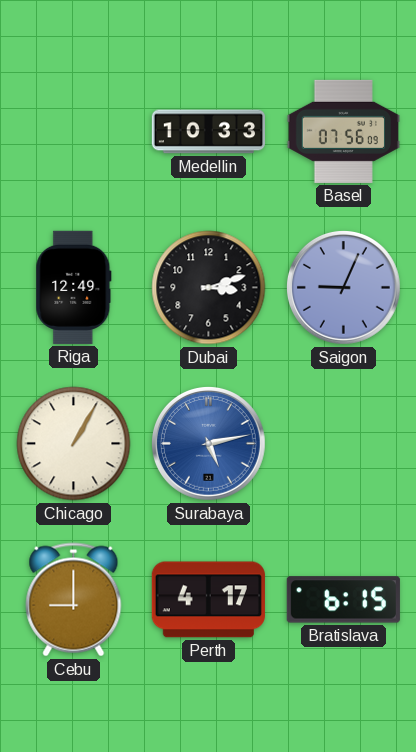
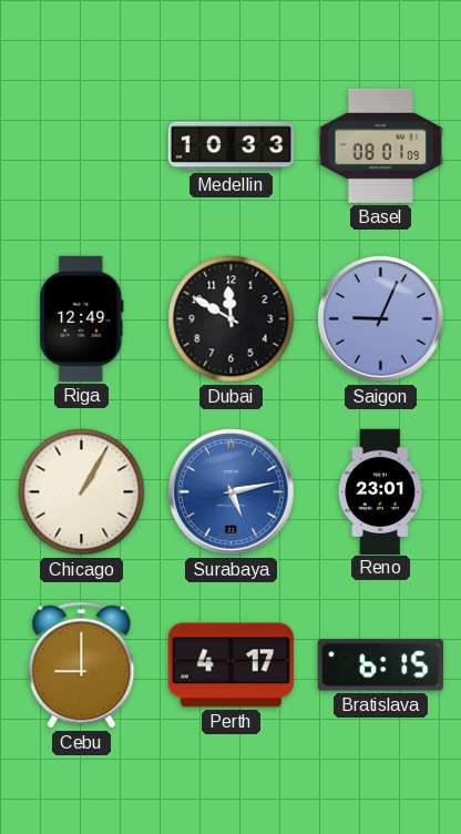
Basel: 07:56 -> 08:01 (380, 145)
Dubai: 3:12 -> 11:50 (232, 319)
Reno: none -> 23:01 (381, 491)
